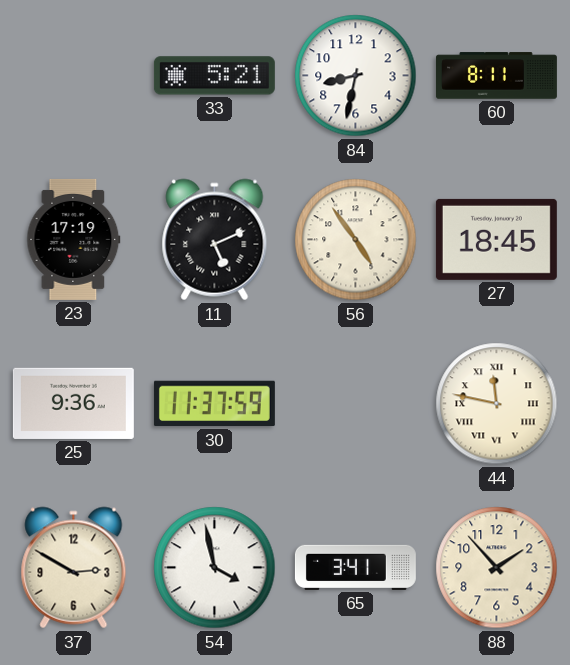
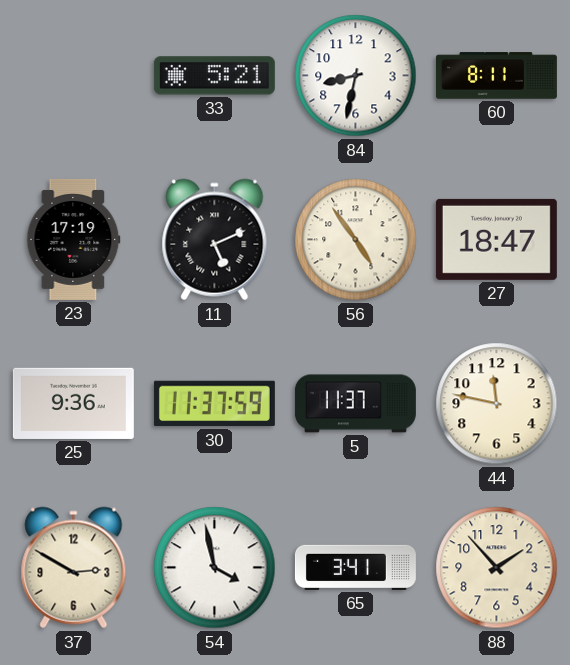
27: 18:45 -> 18:47 (496, 239)
5: none -> 11:37 (355, 404)
44 numerals: Roman -> Arabic (497, 404)
